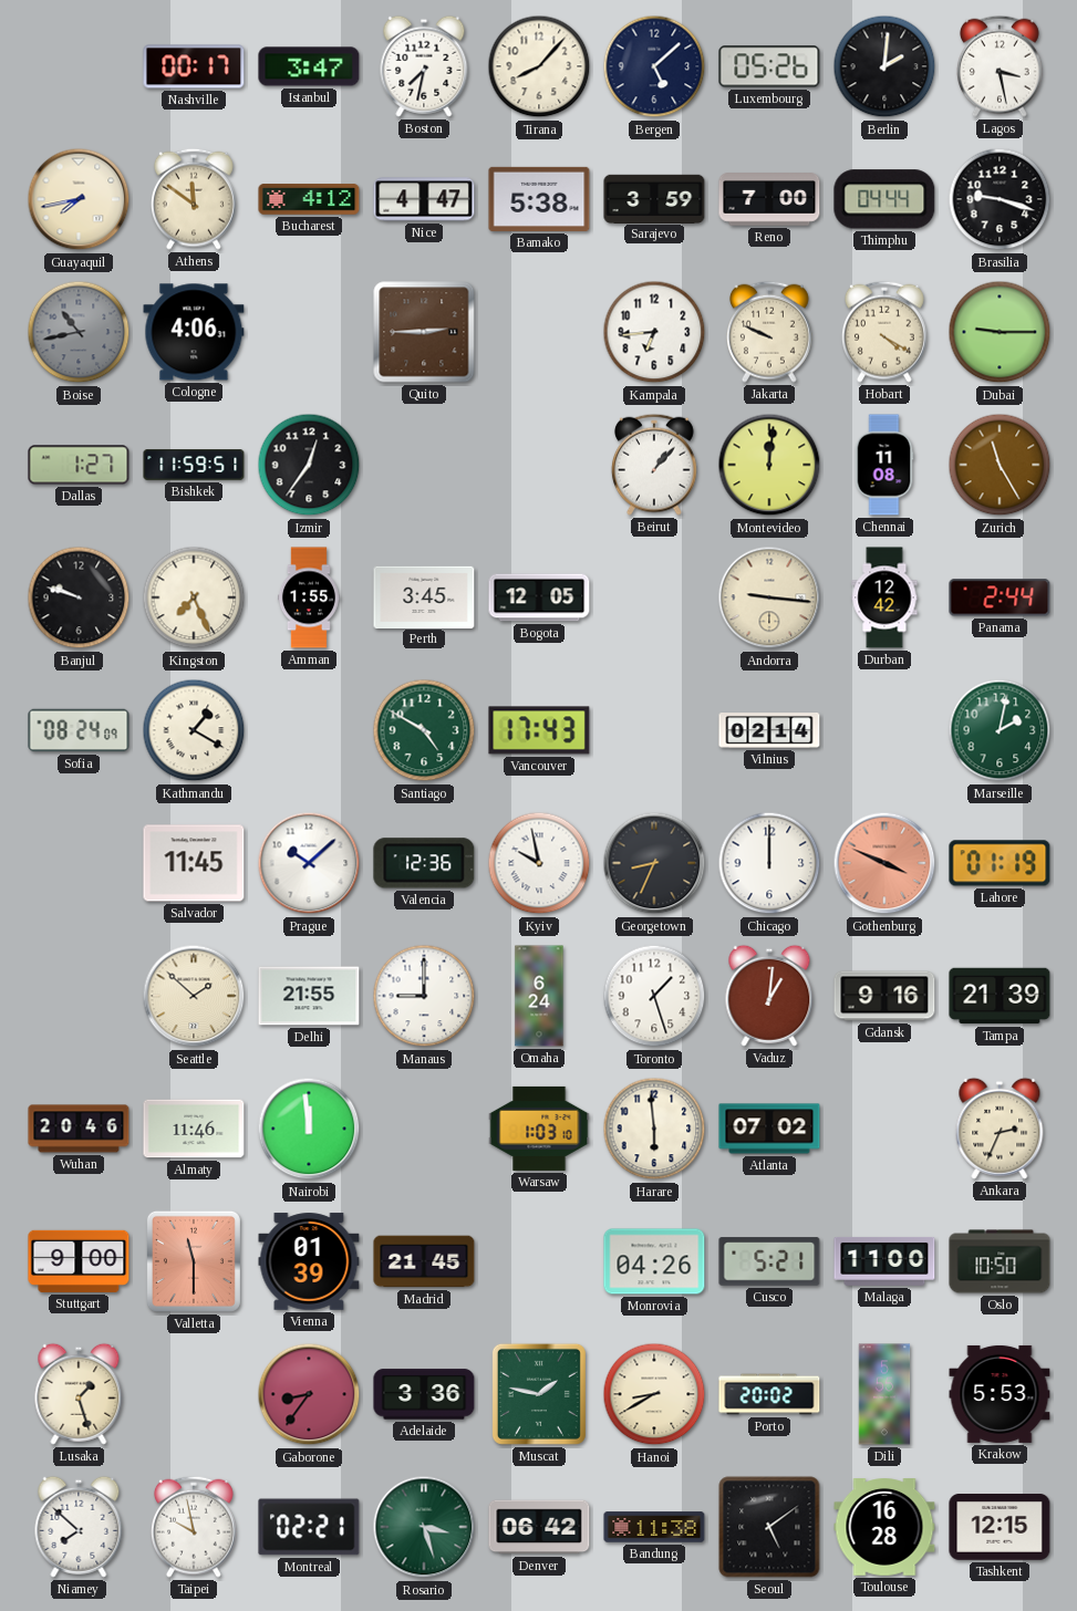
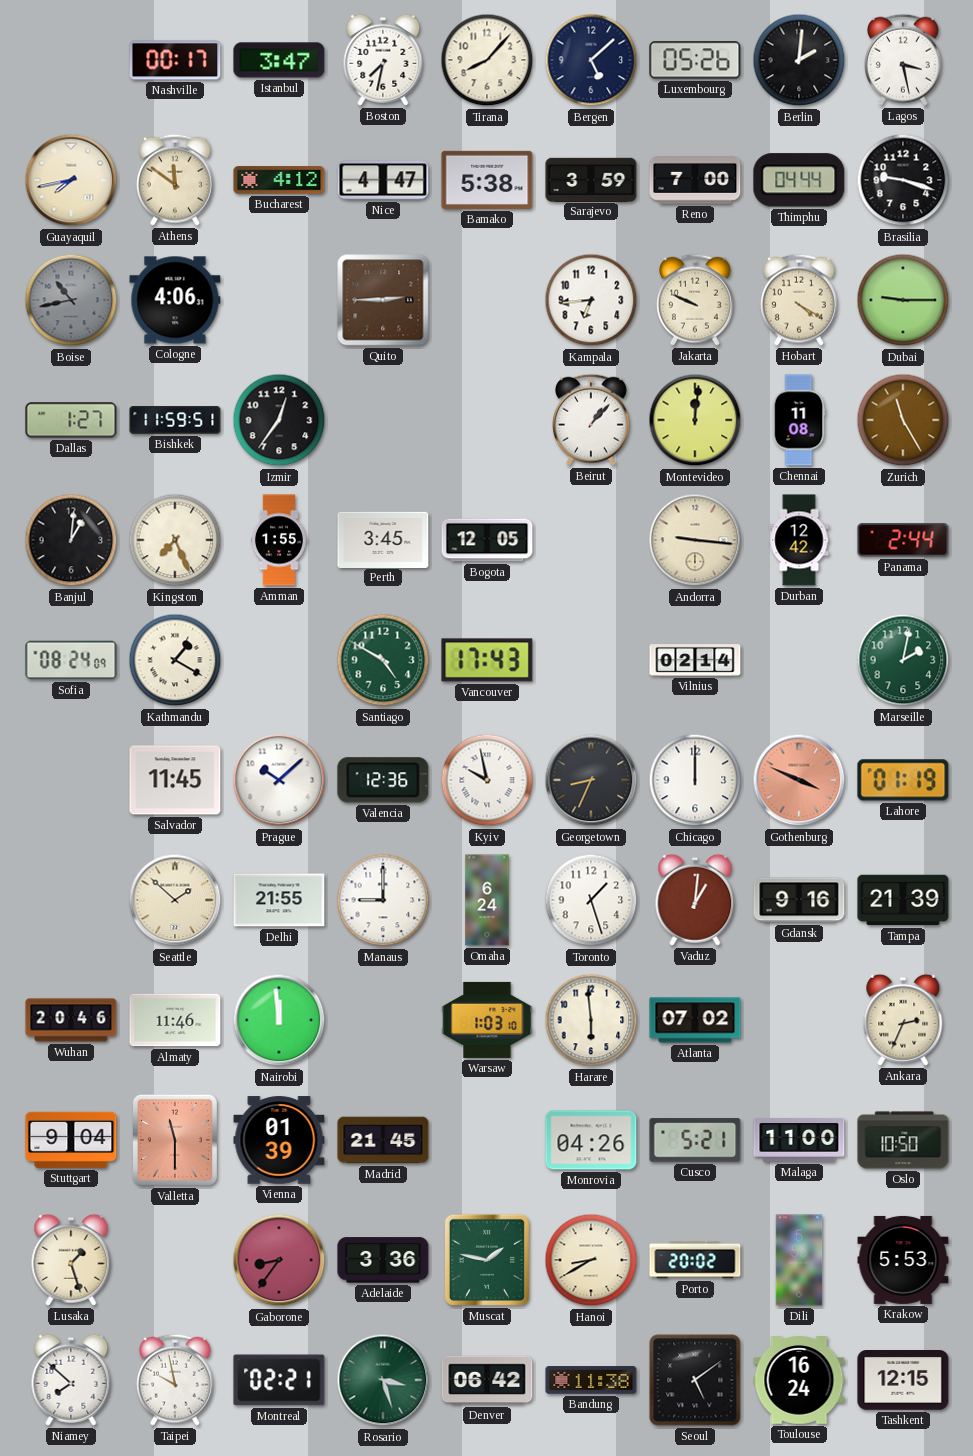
Banjul: 9:48 -> 1:01 (71, 540)
Stuttgart: 9:00 -> 9:04 (71, 1140)
Toulouse: 16:28 -> 16:24 (799, 1380)
